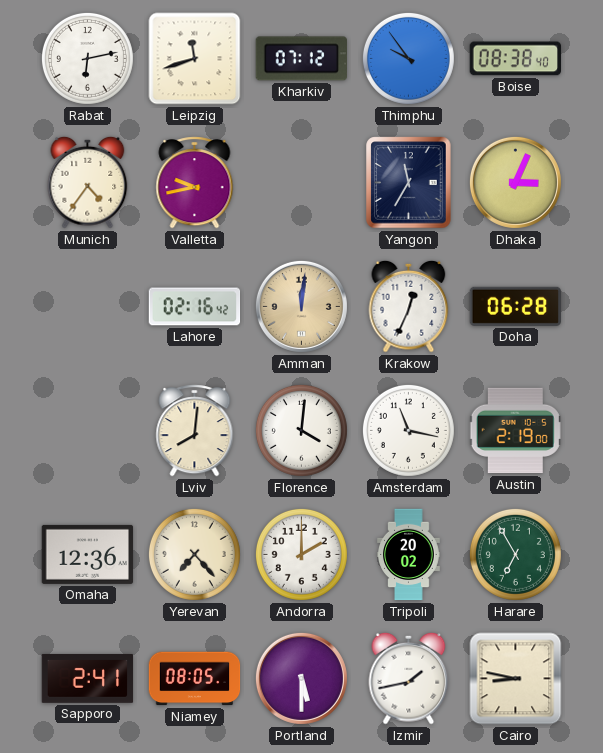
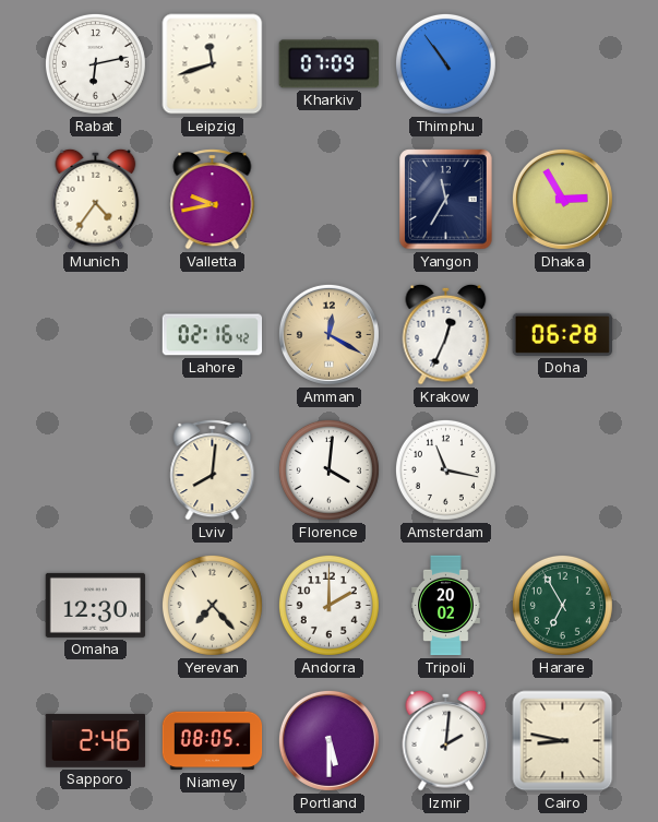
Kharkiv: 07:12 -> 07:09 (328, 64)
Thimphu: 9:54 -> 10:54 (445, 63)
Boise: 08:38 -> none (515, 59)
Dhaka: 3:04 -> 2:55 (562, 199)
Amman: 12:01 -> 12:20 (328, 334)
Austin: 2:19 -> none (516, 431)
Omaha: 12:36 -> 12:30 (96, 605)
Sapporo: 2:41 -> 2:46 (96, 740)
Izmir: 1:43 -> 2:01 (446, 740)
